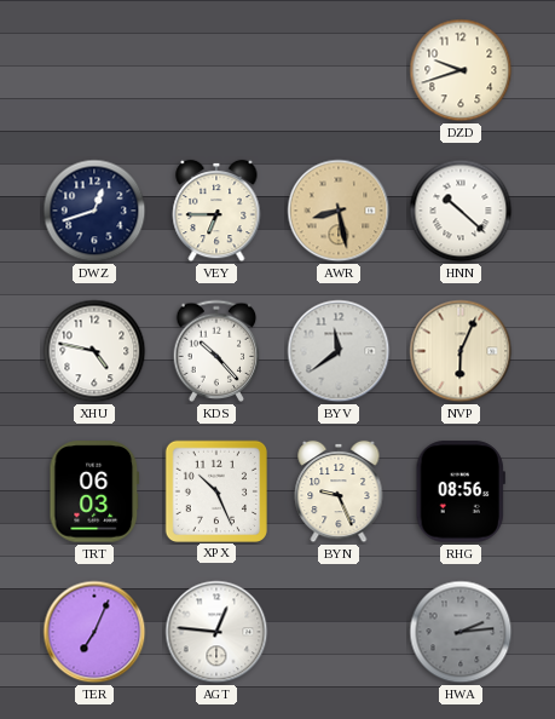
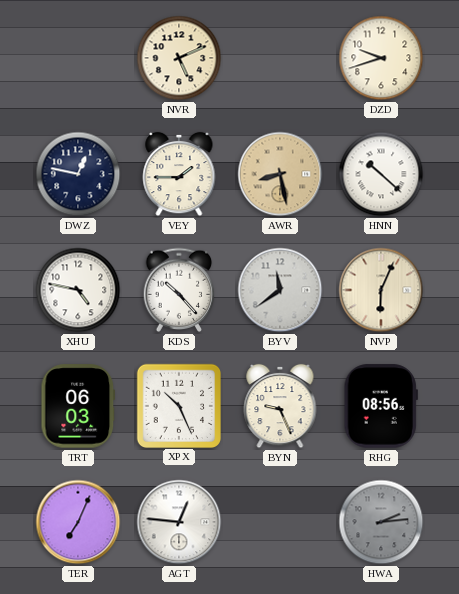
NVR: none -> 5:11 (179, 58)
DWZ: 12:42 -> 12:47 (78, 174)
VEY: 6:45 -> 1:45 (179, 174)
